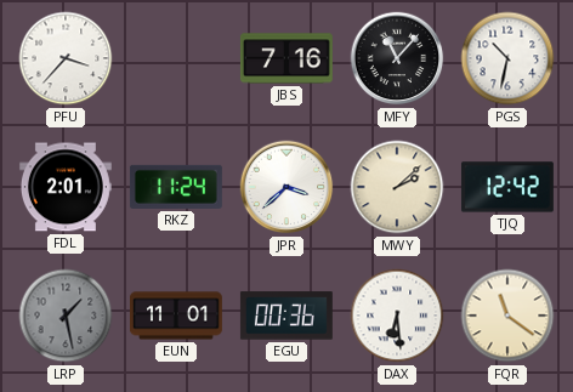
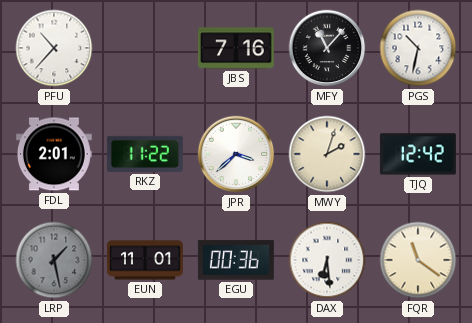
PFU: 3:37 -> 10:37 (54, 48)
RKZ: 11:24 -> 11:22 (145, 154)
MWY: 2:08 -> 2:03 (327, 154)
